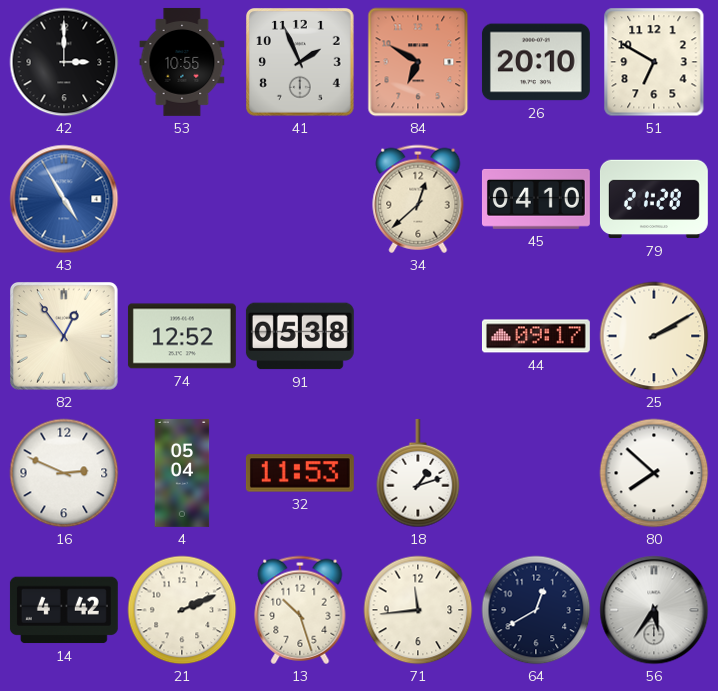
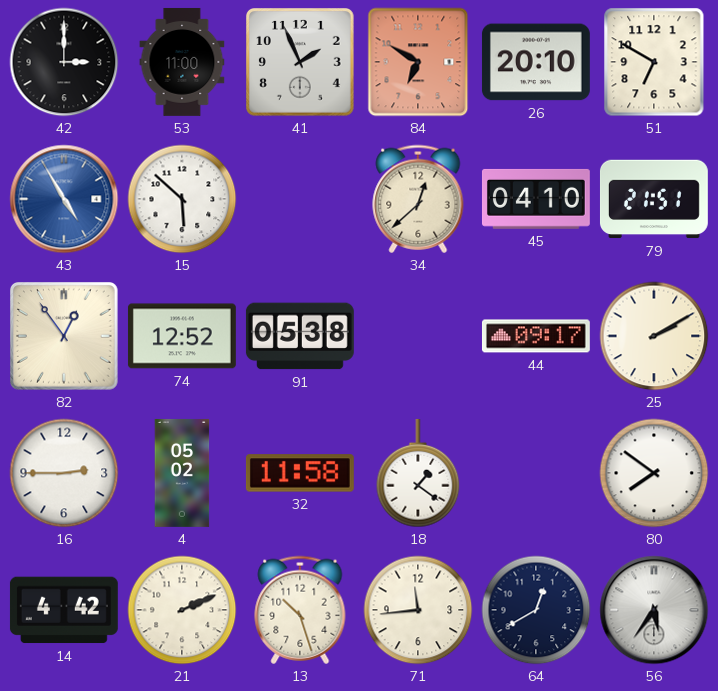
53: 10:55 -> 11:00 (182, 62)
15: none -> 5:52 (182, 199)
79: 21:28 -> 21:51 (654, 199)
16: 2:49 -> 2:45 (64, 473)
4: 05:04 -> 05:02 (182, 473)
32: 11:53 -> 11:58 (300, 473)
18: 1:12 -> 1:21 (418, 473)
80: 7:52 -> 7:51 (654, 473)
